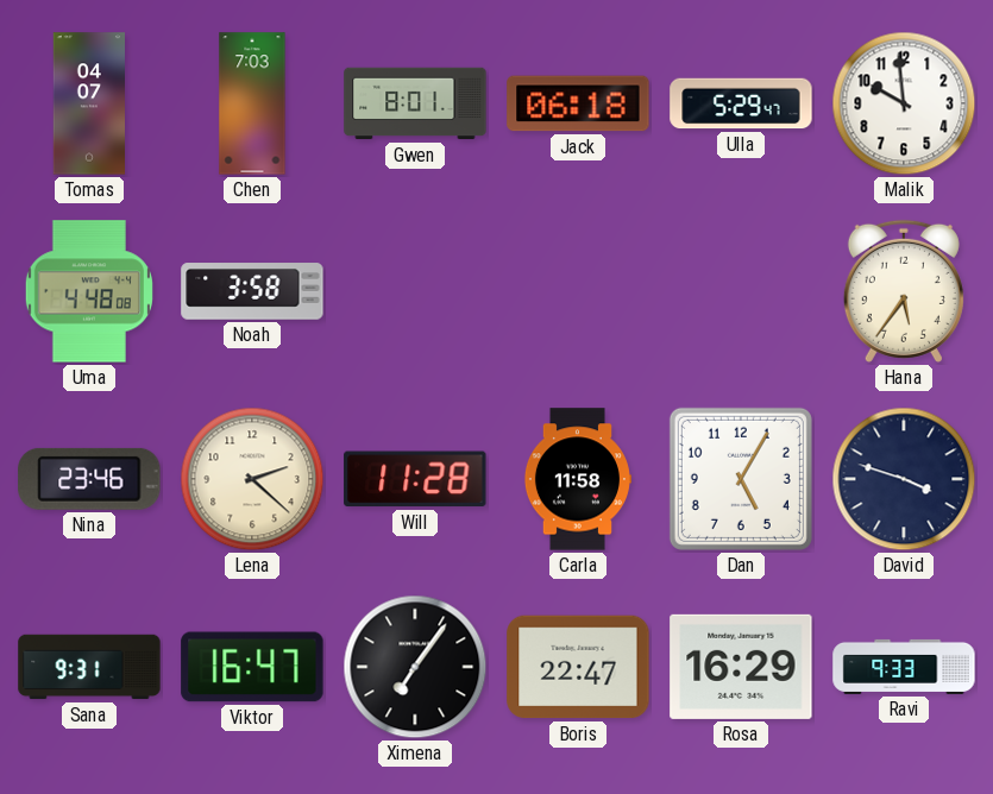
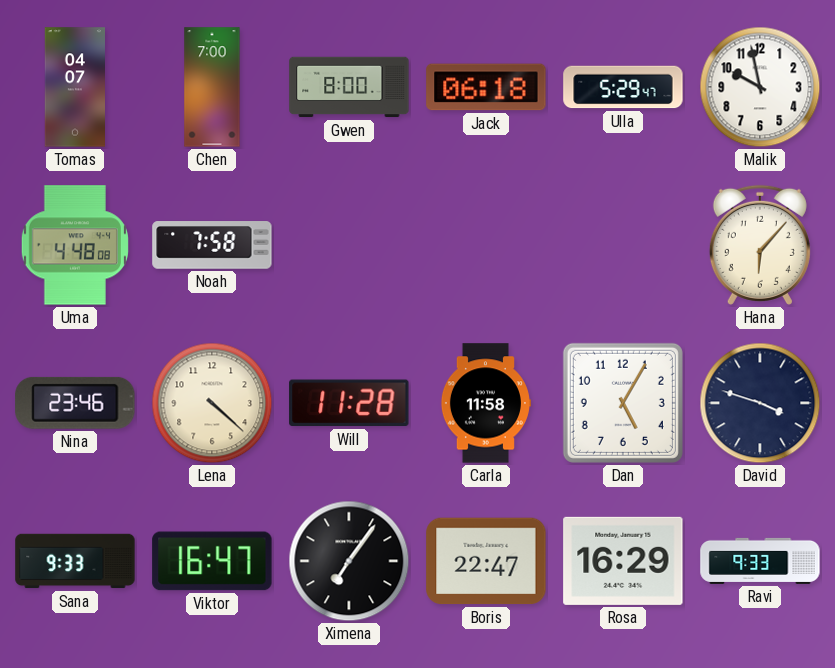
Chen: 7:03 -> 7:00 (212, 87)
Gwen: 8:01 -> 8:00 (349, 87)
Malik: 9:59 -> 9:58 (760, 87)
Noah: 3:58 -> 7:58 (212, 245)
Hana: 5:36 -> 6:07 (760, 245)
Lena: 2:22 -> 4:22 (212, 403)
Sana: 9:31 -> 9:33 (75, 561)
